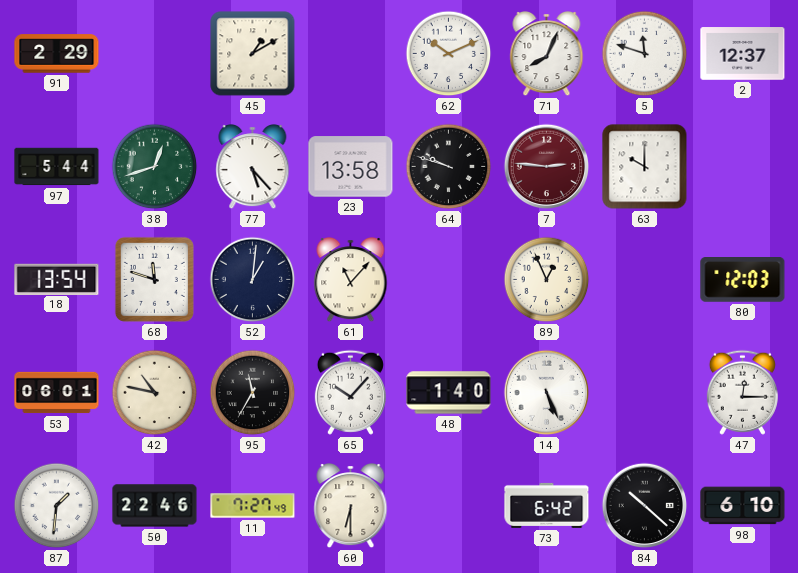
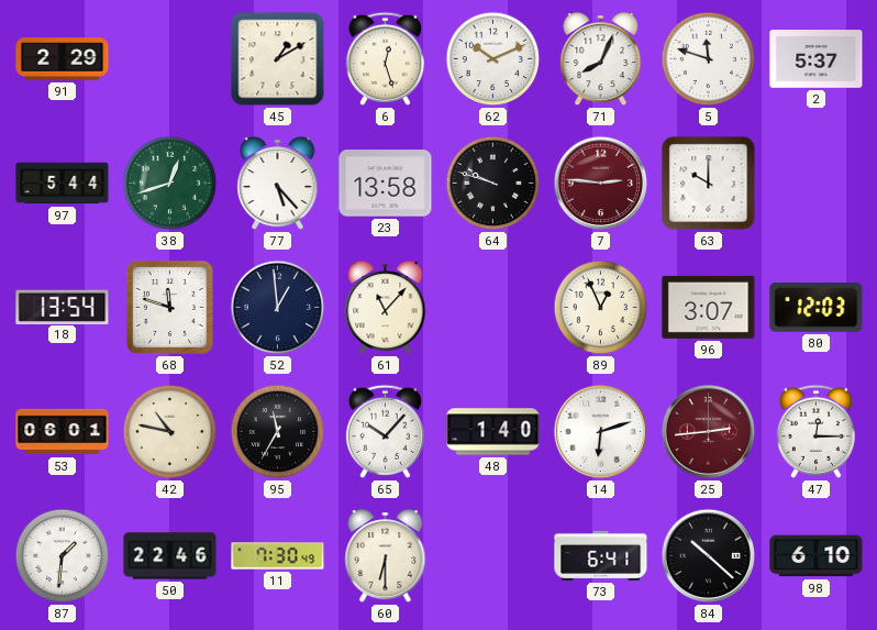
6: none -> 12:27 (385, 58)
2: 12:37 -> 5:37 (817, 59)
52: 1:01 -> 12:59 (278, 308)
96: none -> 3:07 (709, 307)
14: 5:26 -> 6:12 (601, 432)
25: none -> 2:44 (709, 432)
11: 7:27 -> 7:30 (278, 556)
73: 6:42 -> 6:41 (601, 555)
